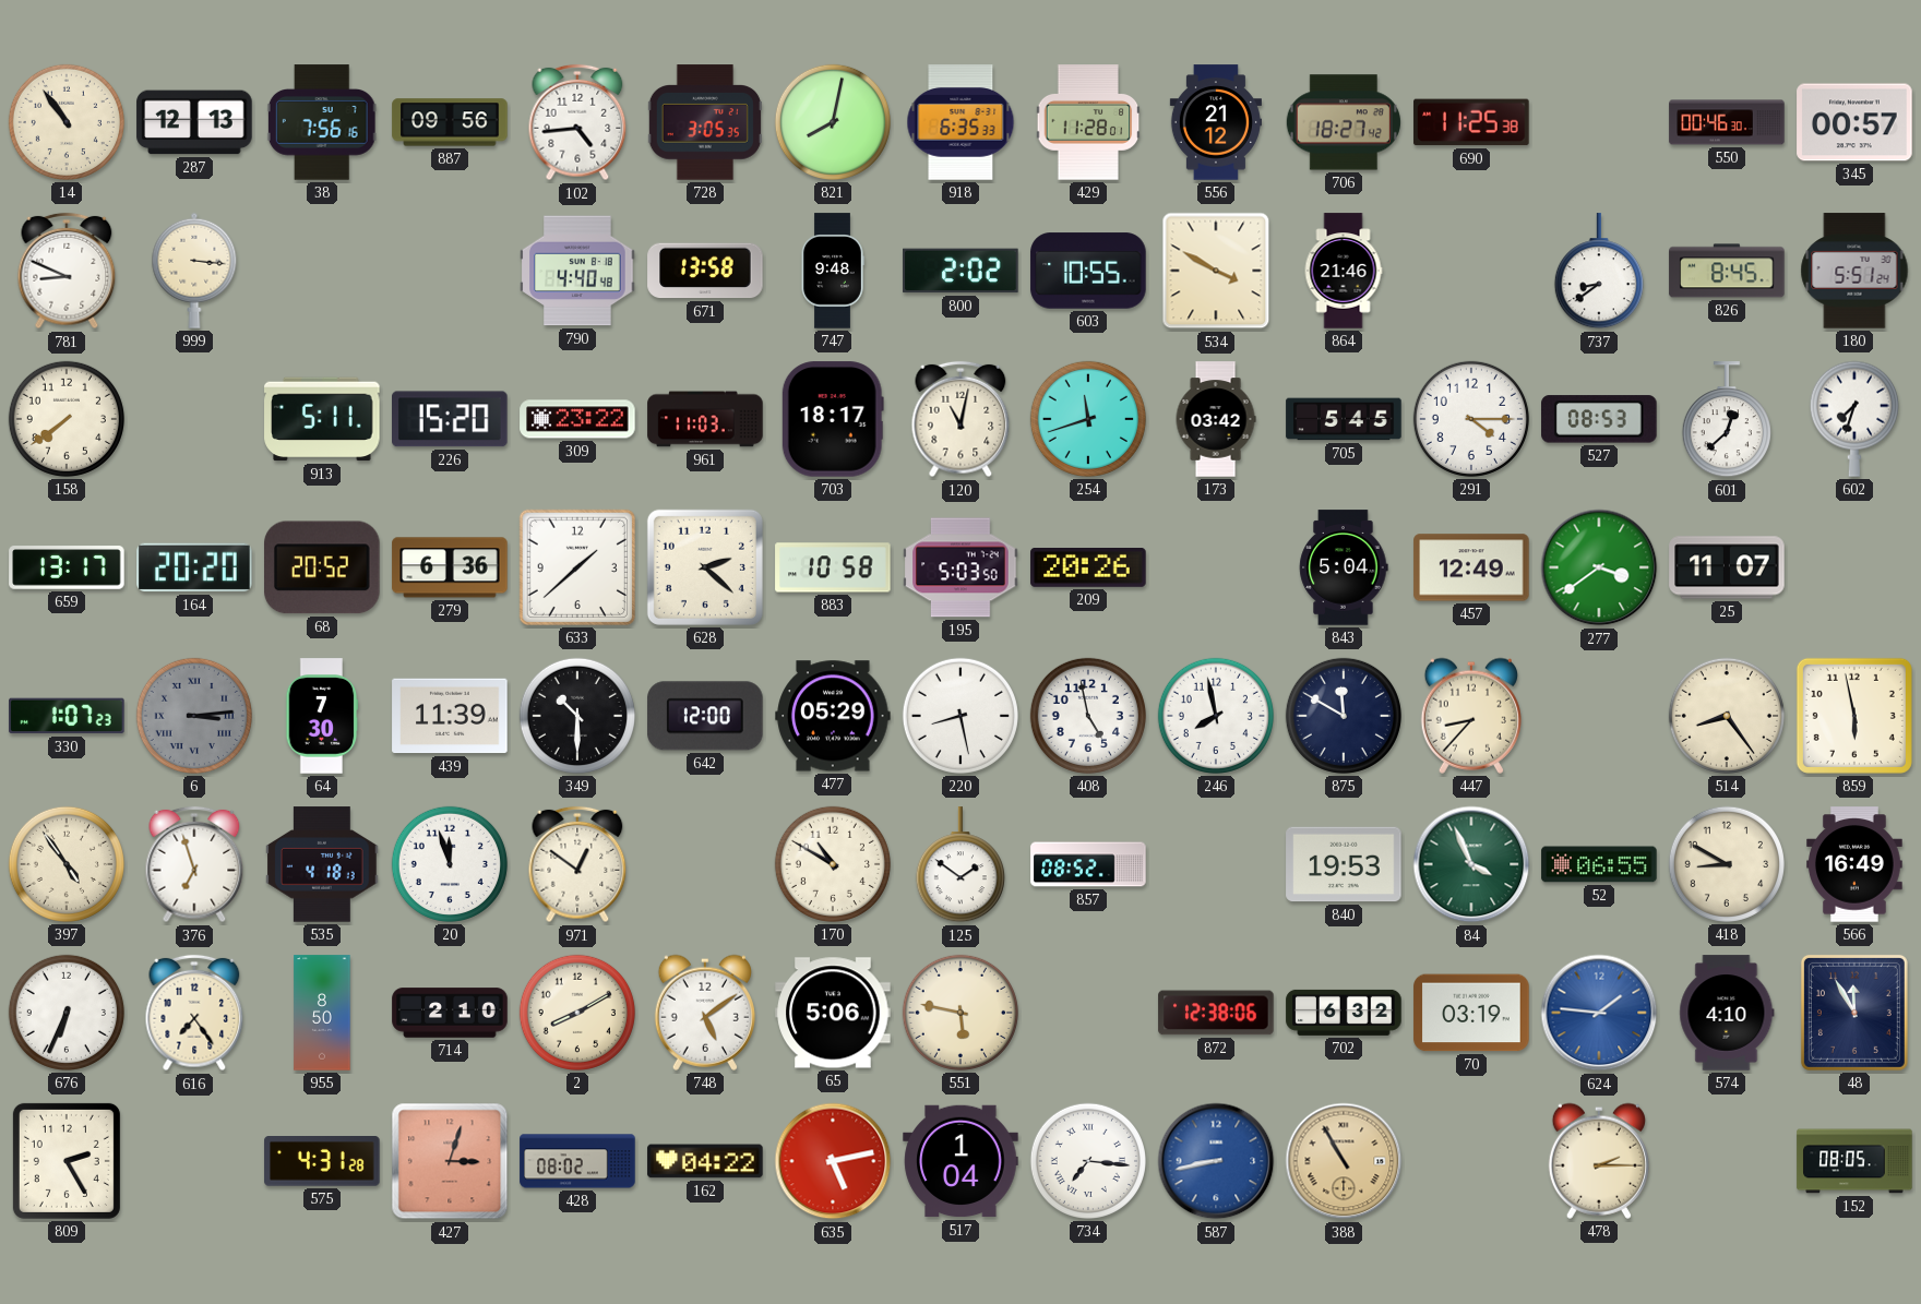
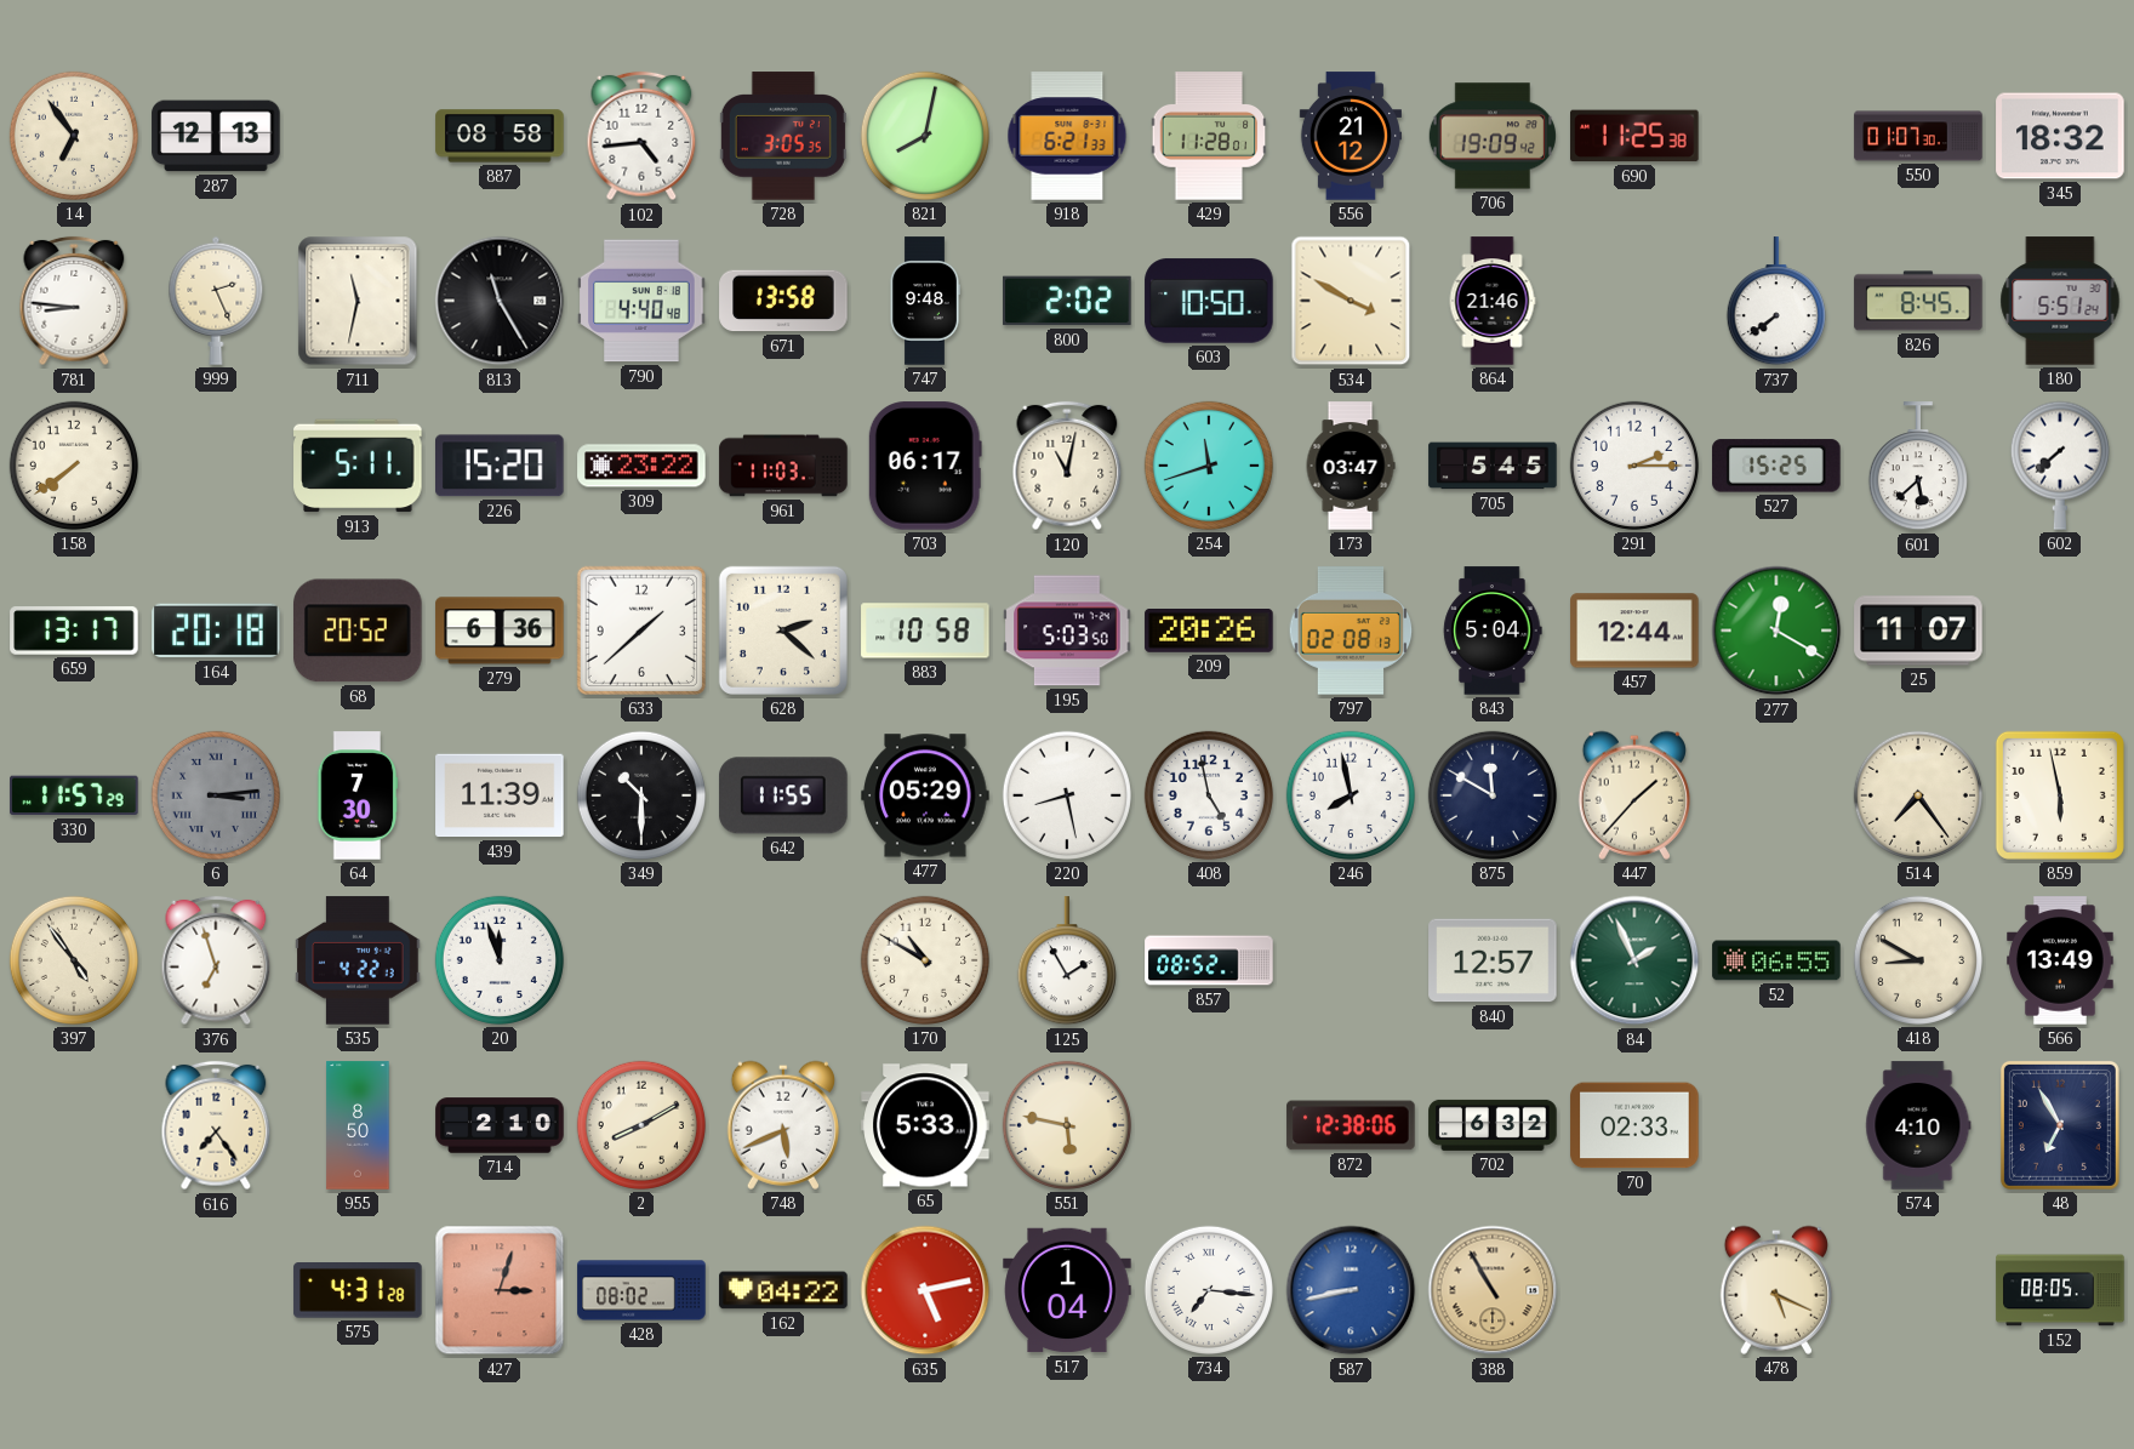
14: 10:54 -> 6:54 (74, 136)
38: 7:56 -> none (322, 122)
887: 09:56 -> 08:58 (500, 136)
918: 6:35 -> 6:21 (1067, 136)
706: 18:27 -> 19:09 (1493, 136)
550: 00:46 -> 01:07 (1918, 136)
345: 00:57 -> 18:32 (2060, 136)
781: 8:49 -> 8:46 (74, 301)
999: 3:16 -> 2:26 (216, 301)
711: none -> 11:32 (358, 301)
813: none -> 11:25 (500, 301)
603: 10:55 -> 10:50 (1209, 301)
737: 8:39 -> 7:39 (1776, 302)
703: 18:17 -> 06:17 (925, 466)
173: 03:42 -> 03:47 (1351, 466)
291: 4:15 -> 2:15 (1634, 466)
527: 08:53 -> 15:25 (1776, 466)
601: 12:38 -> 5:38 (1918, 467)
602: 7:33 -> 7:38 (2060, 466)
164: 20:20 -> 20:18 (216, 631)
797: none -> 02:08 (1351, 631)
457: 12:49 -> 12:44 (1634, 631)
277: 3:39 -> 12:20 (1776, 631)
330: 1:07 -> 11:57 (74, 795)
642: 12:00 -> 11:55 (783, 795)
447: 8:37 -> 1:37 (1634, 795)
514: 8:24 -> 7:24 (1918, 795)
535: 4:18 -> 4:22 (358, 960)
971: 12:51 -> none (577, 864)
125: 1:51 -> 1:55 (1067, 962)
840: 19:53 -> 12:57 (1493, 960)
84: 3:56 -> 1:56 (1634, 960)
566: 16:49 -> 13:49 (2061, 960)
676: 6:34 -> none (67, 1013)
748: 5:09 -> 5:41 (783, 1125)
65: 5:06 -> 5:33 (925, 1125)
70: 03:19 -> 02:33 (1634, 1125)
624: 1:46 -> none (1599, 1013)
48: 11:55 -> 6:55 (2060, 1125)
809: 2:25 -> none (67, 1161)
478: 2:15 -> 5:19 (1776, 1290)
